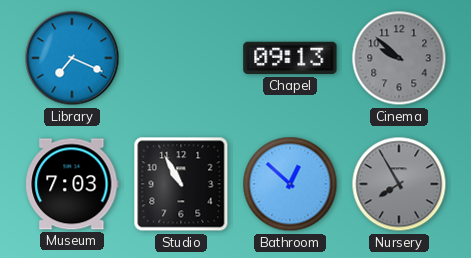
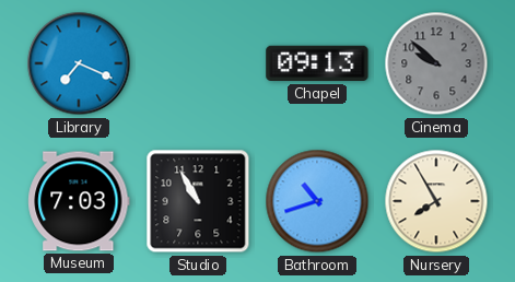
Bathroom: 12:52 -> 10:42 (317, 201)
Nursery dial: grey -> cream (436, 201)
